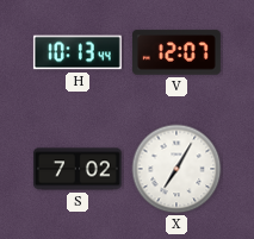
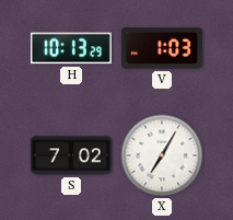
H: 10:13:44 -> 10:13:29 (71, 48)
V: 12:07 -> 1:03 (162, 48)
